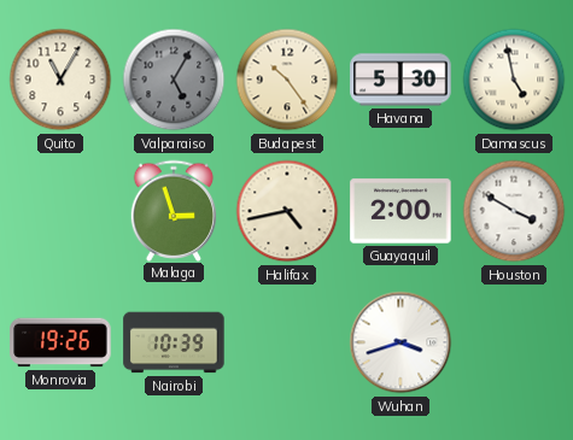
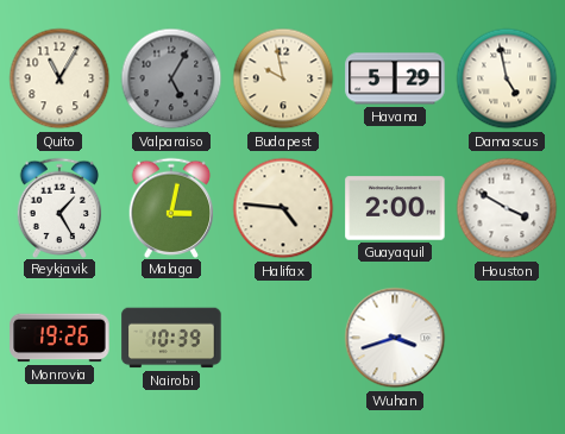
Budapest: 10:24 -> 9:58 (283, 78)
Havana: 5:30 -> 5:29 (395, 78)
Reykjavik: none -> 1:25 (59, 207)
Malaga: 2:57 -> 3:02 (171, 207)
Halifax: 4:43 -> 4:46 (283, 208)
